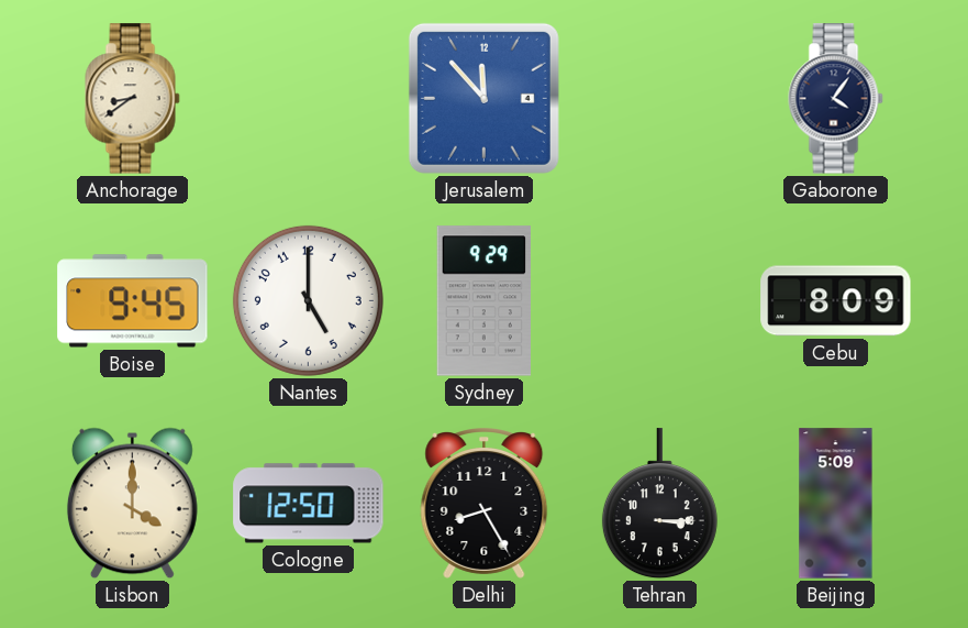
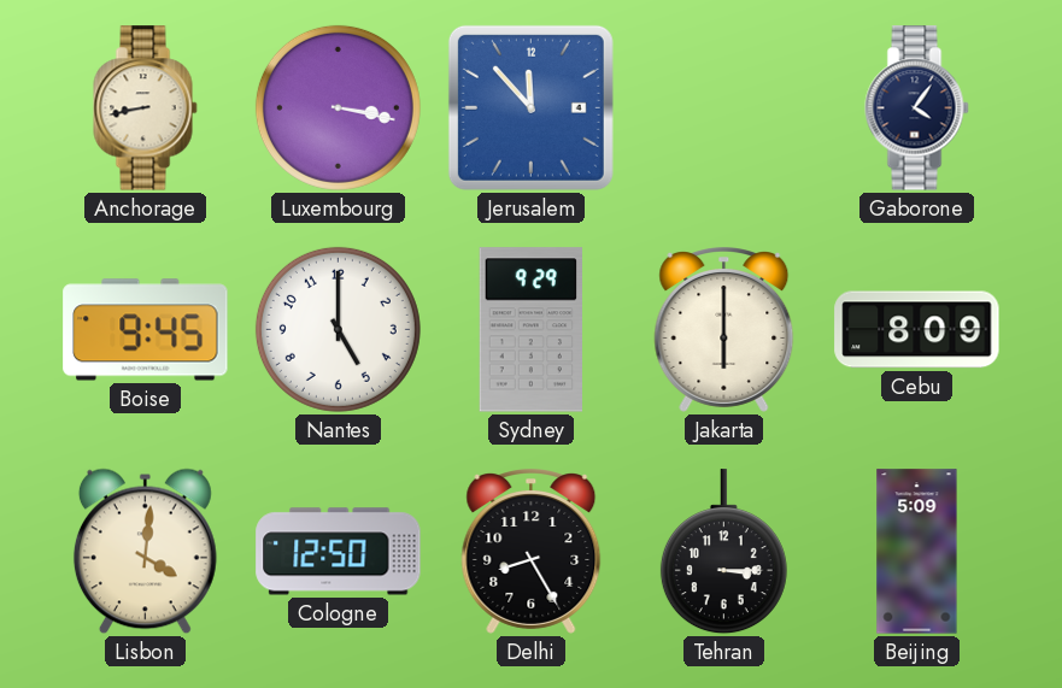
Anchorage: 8:39 -> 8:43 (146, 108)
Luxembourg: none -> 3:17 (338, 107)
Jakarta: none -> 6:00 (724, 330)
Lisbon: 4:00 -> 4:01 (145, 552)
